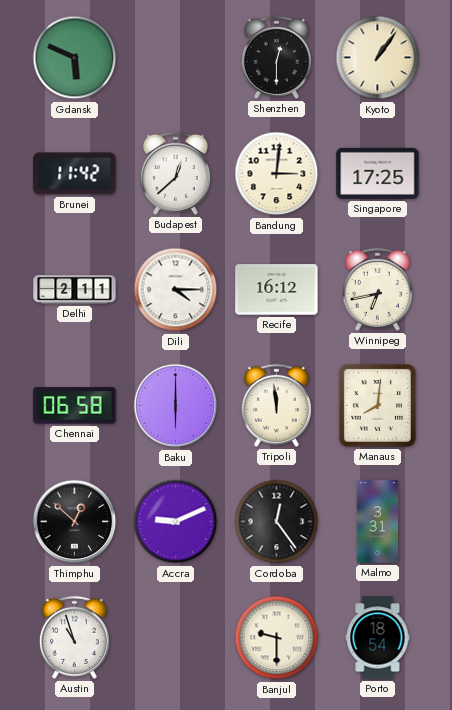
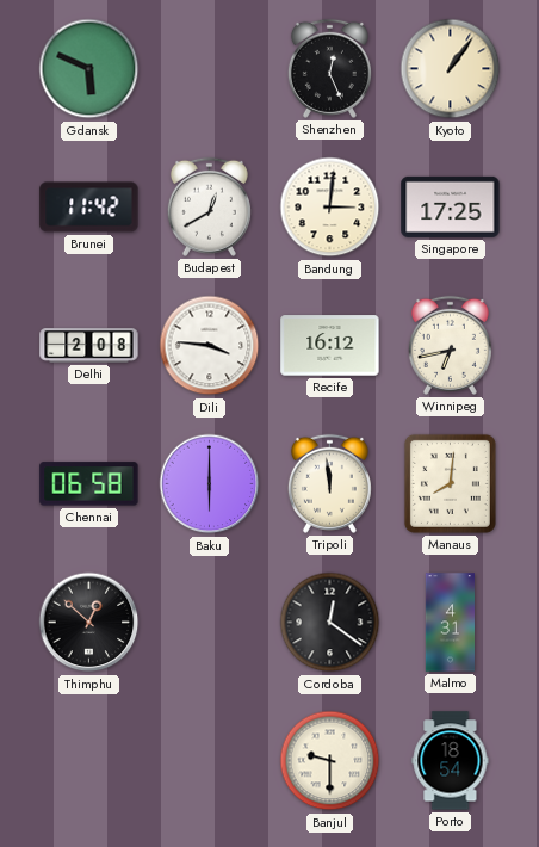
Shenzhen: 12:30 -> 12:26 (329, 68)
Budapest: 12:38 -> 12:40 (209, 206)
Delhi: 2:11 -> 2:08 (89, 346)
Dili: 4:15 -> 3:46 (210, 346)
Accra: 9:11 -> none (176, 522)
Cordoba: 12:24 -> 12:21 (330, 623)
Malmo: 3:31 -> 4:31 (451, 623)
Austin: 10:57 -> none (74, 637)
